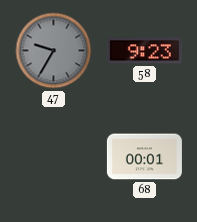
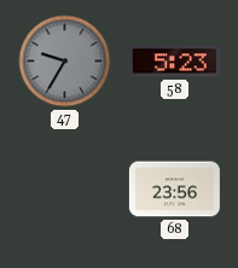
58: 9:23 -> 5:23 (174, 62)
68: 00:01 -> 23:56 (174, 190)
